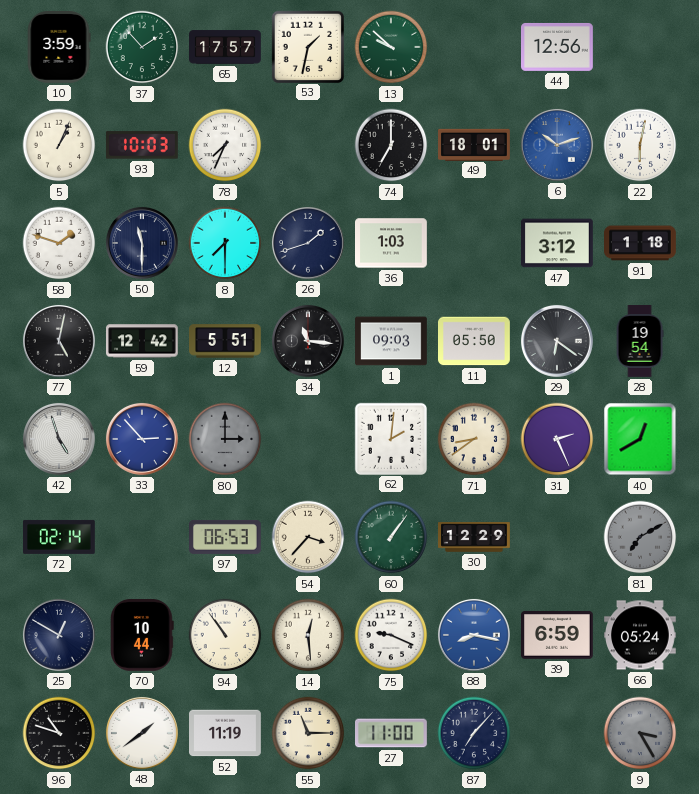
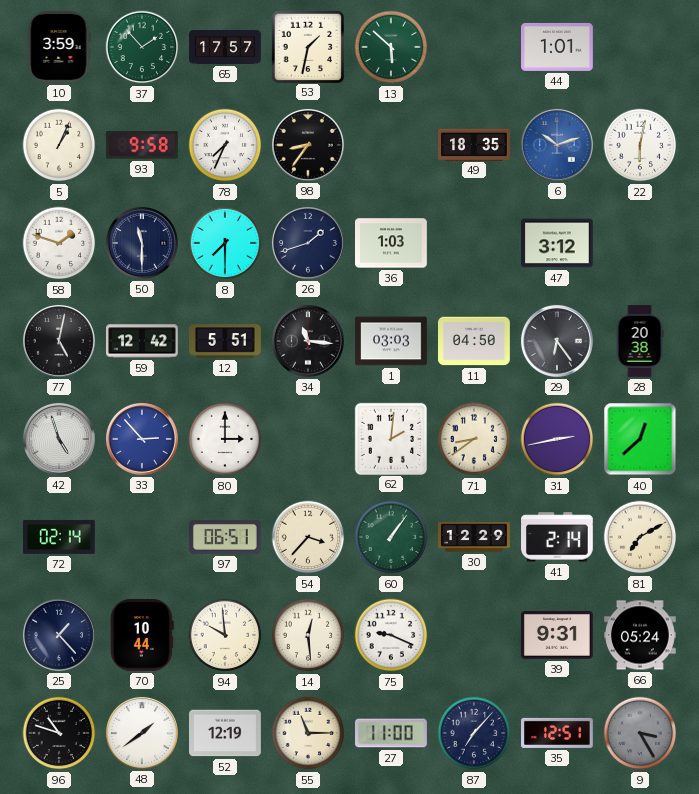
13: 9:52 -> 5:52 (391, 47)
44: 12:56 -> 1:01 (558, 47)
93: 10:03 -> 9:58 (142, 145)
98: none -> 8:36 (308, 145)
74: 7:00 -> none (391, 145)
49: 18:01 -> 18:35 (474, 144)
91: 1:18 -> none (641, 243)
1: 09:03 -> 03:03 (391, 341)
11: 05:50 -> 04:50 (475, 341)
29: 6:21 -> 6:24 (557, 341)
28: 19:54 -> 20:38 (640, 341)
80 dial: grey -> white (225, 439)
31: 2:26 -> 2:43 (557, 439)
40: 12:40 -> 12:38 (640, 439)
97: 06:53 -> 06:51 (226, 537)
41: none -> 2:14 (558, 537)
81 dial: grey -> cream (640, 537)
25: 12:50 -> 1:23 (59, 635)
94: 10:54 -> 9:59 (225, 635)
88: 8:17 -> none (474, 635)
39: 6:59 -> 9:31 (558, 636)
52: 11:19 -> 12:19 (226, 733)
35: none -> 12:51 (558, 733)
